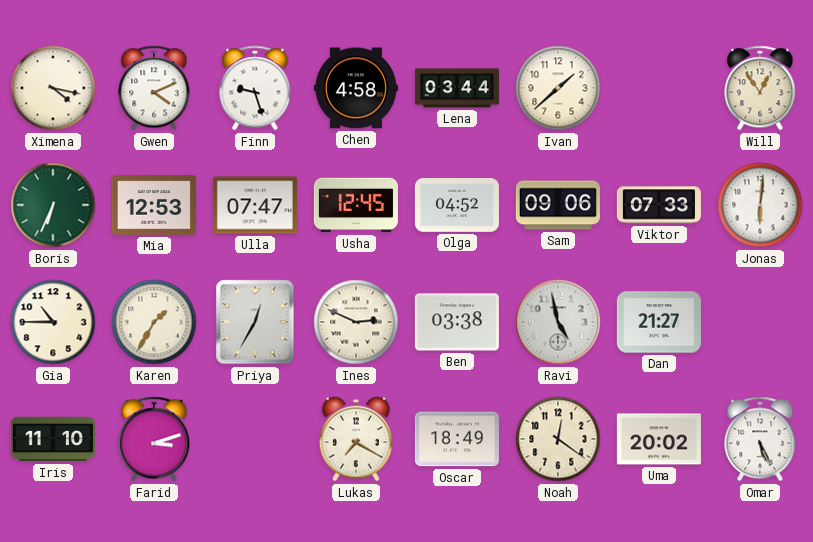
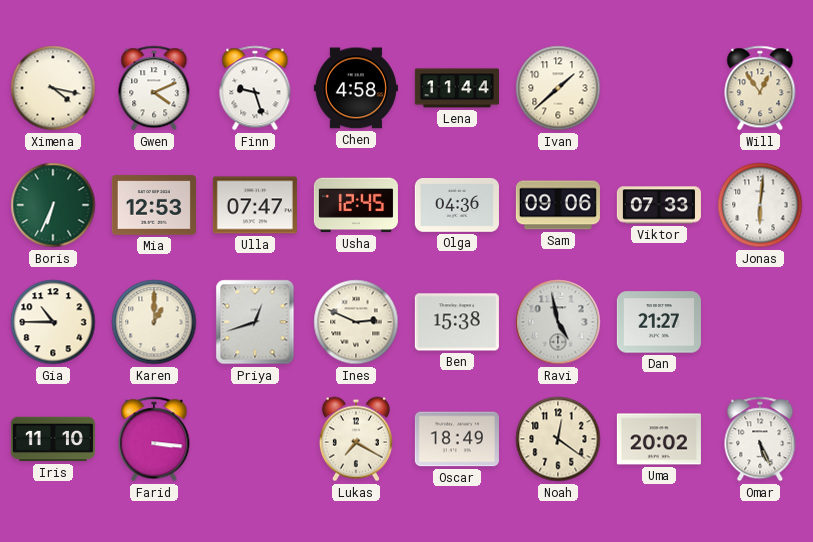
Lena: 03:44 -> 11:44 (457, 88)
Olga: 04:52 -> 04:36 (457, 206)
Karen: 1:35 -> 1:00 (154, 322)
Priya: 12:35 -> 12:42 (255, 322)
Ben: 03:38 -> 15:38 (457, 322)
Farid: 3:12 -> 3:16 (154, 439)
